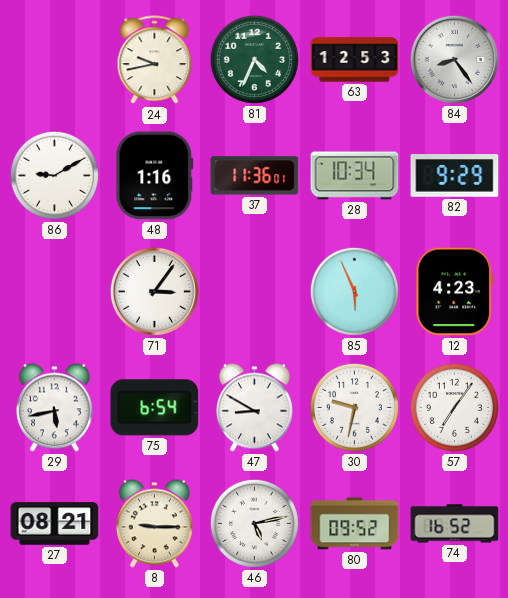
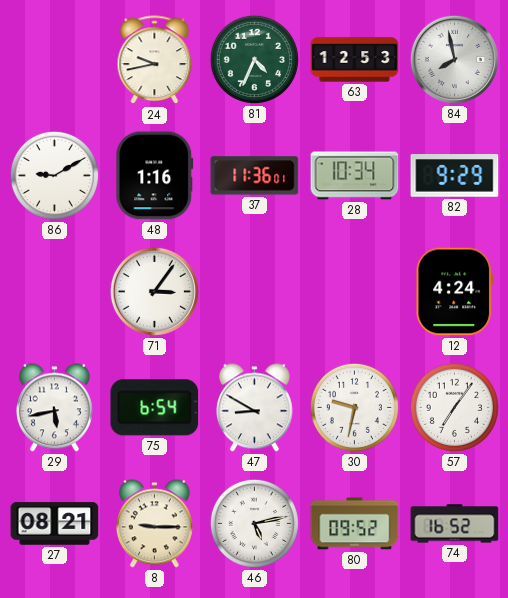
84: 8:24 -> 7:58 (454, 59)
85: 5:56 -> none (354, 291)
12: 4:23 -> 4:24 (455, 292)
